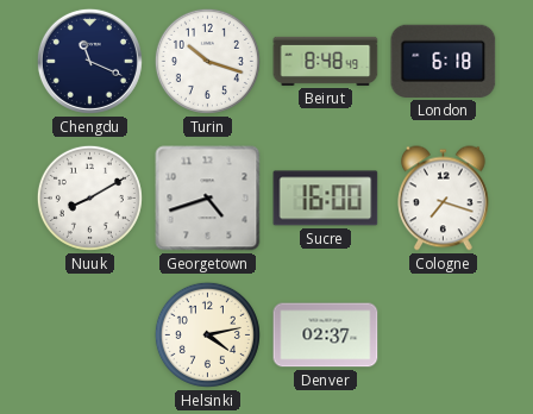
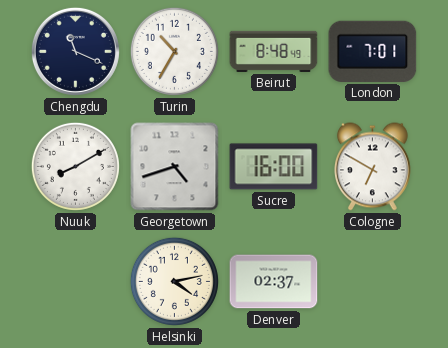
Turin: 10:18 -> 10:35 (174, 51)
London: 6:18 -> 7:01 (373, 51)
Cologne: 7:18 -> 6:50 (373, 167)
